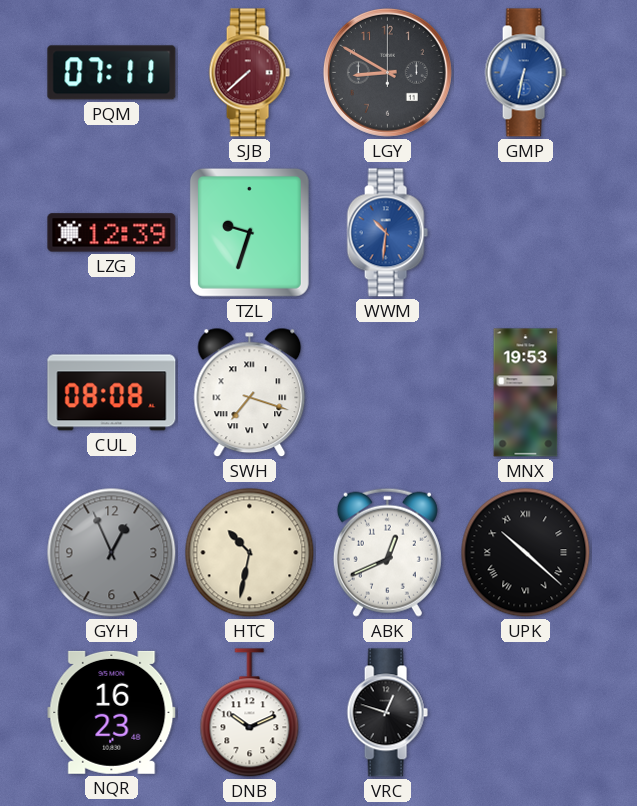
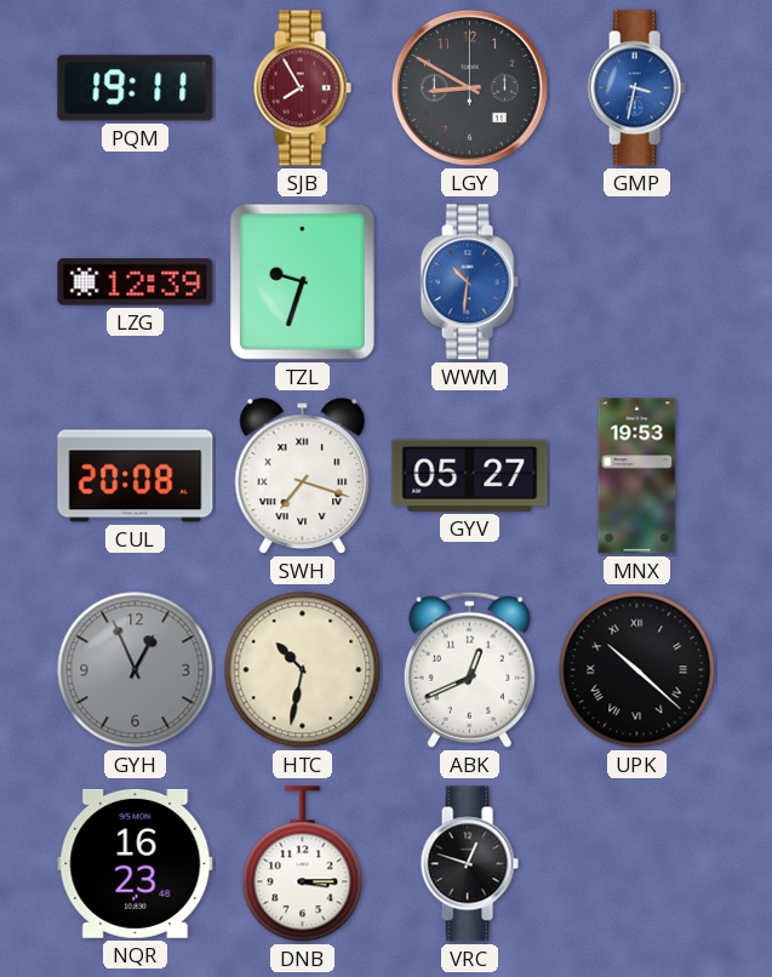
PQM: 07:11 -> 19:11 (136, 88)
SJB: 7:38 -> 7:55 (302, 88)
GMP: 6:32 -> 3:32 (636, 88)
CUL: 08:08 -> 20:08 (136, 476)
GYV: none -> 05:27 (470, 475)
DNB: 10:11 -> 3:15 (303, 864)
